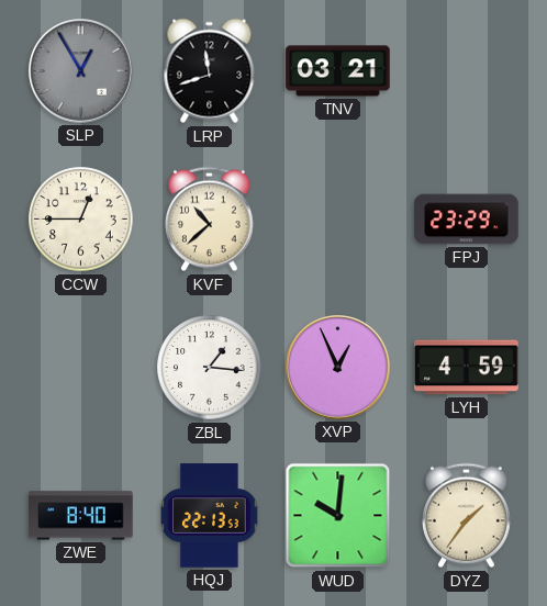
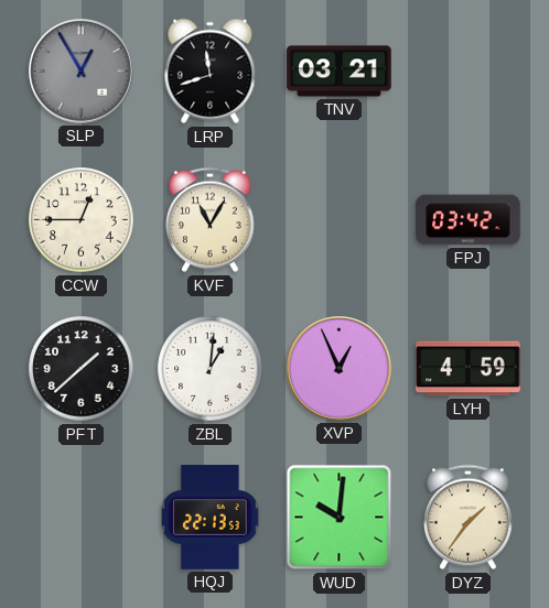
KVF: 10:38 -> 11:05 (211, 220)
FPJ: 23:29 -> 03:42 (469, 220)
PFT: none -> 1:38 (82, 369)
ZBL: 1:16 -> 1:01 (211, 369)
ZWE: 8:40 -> none (81, 516)
